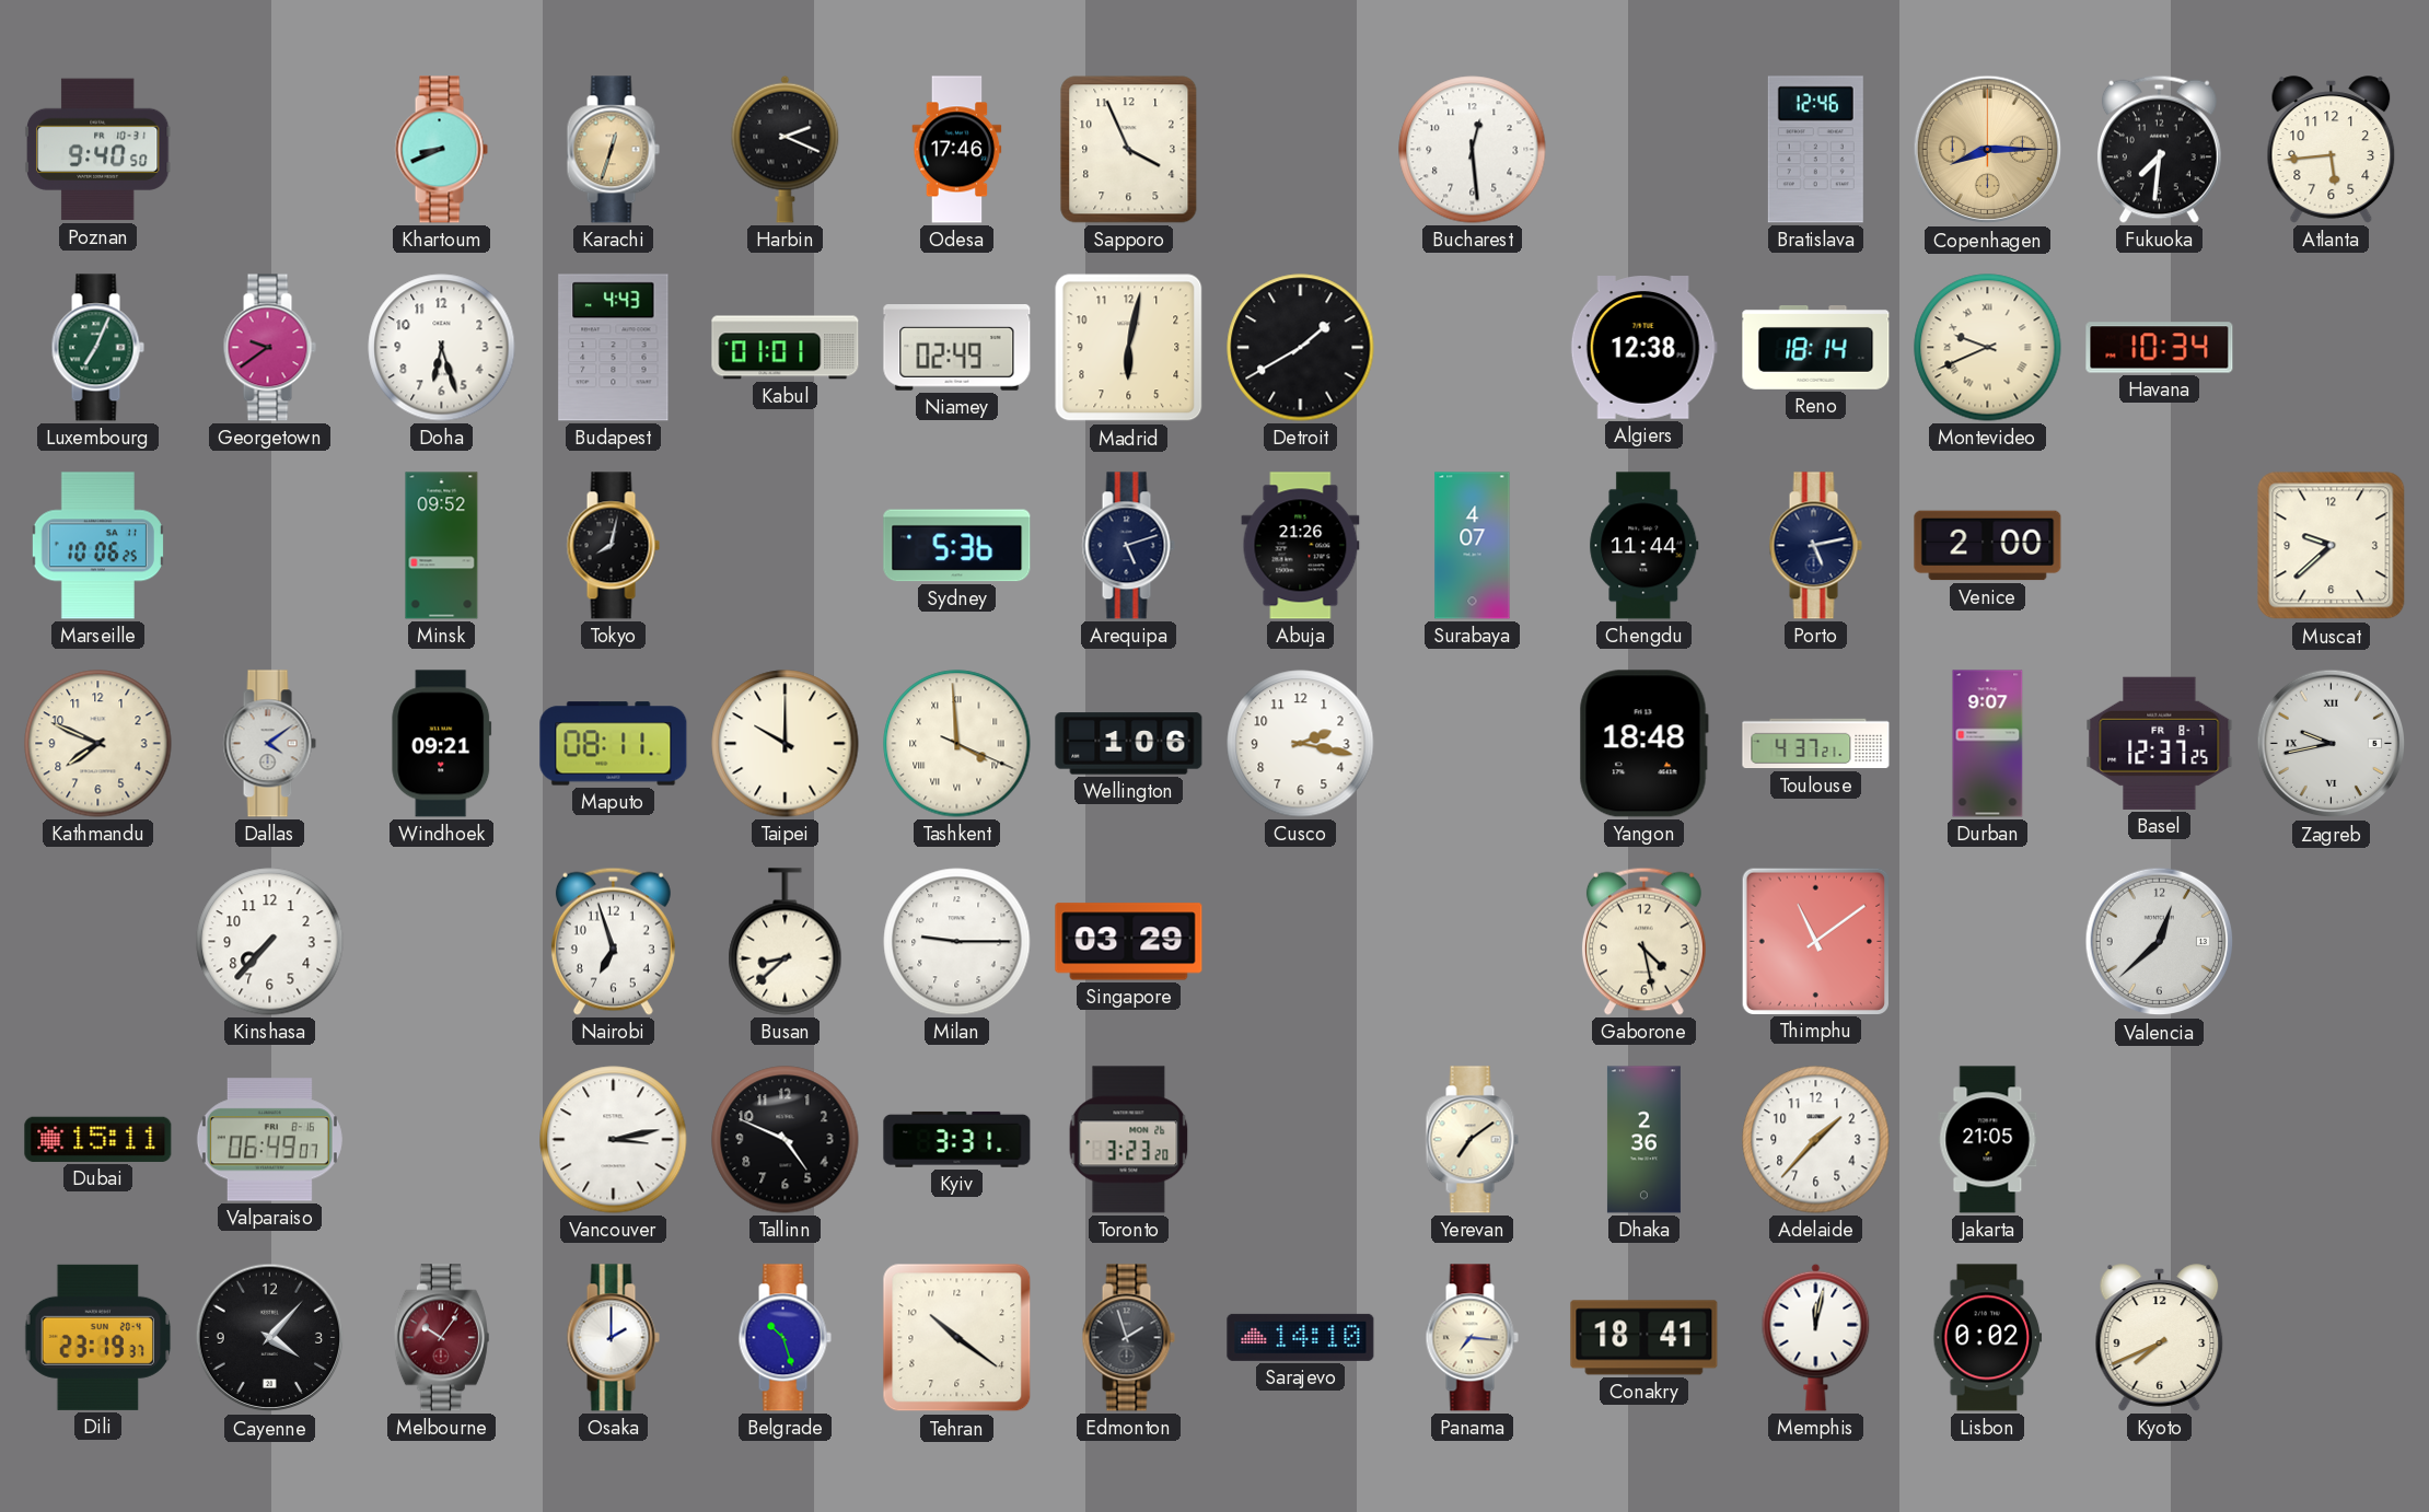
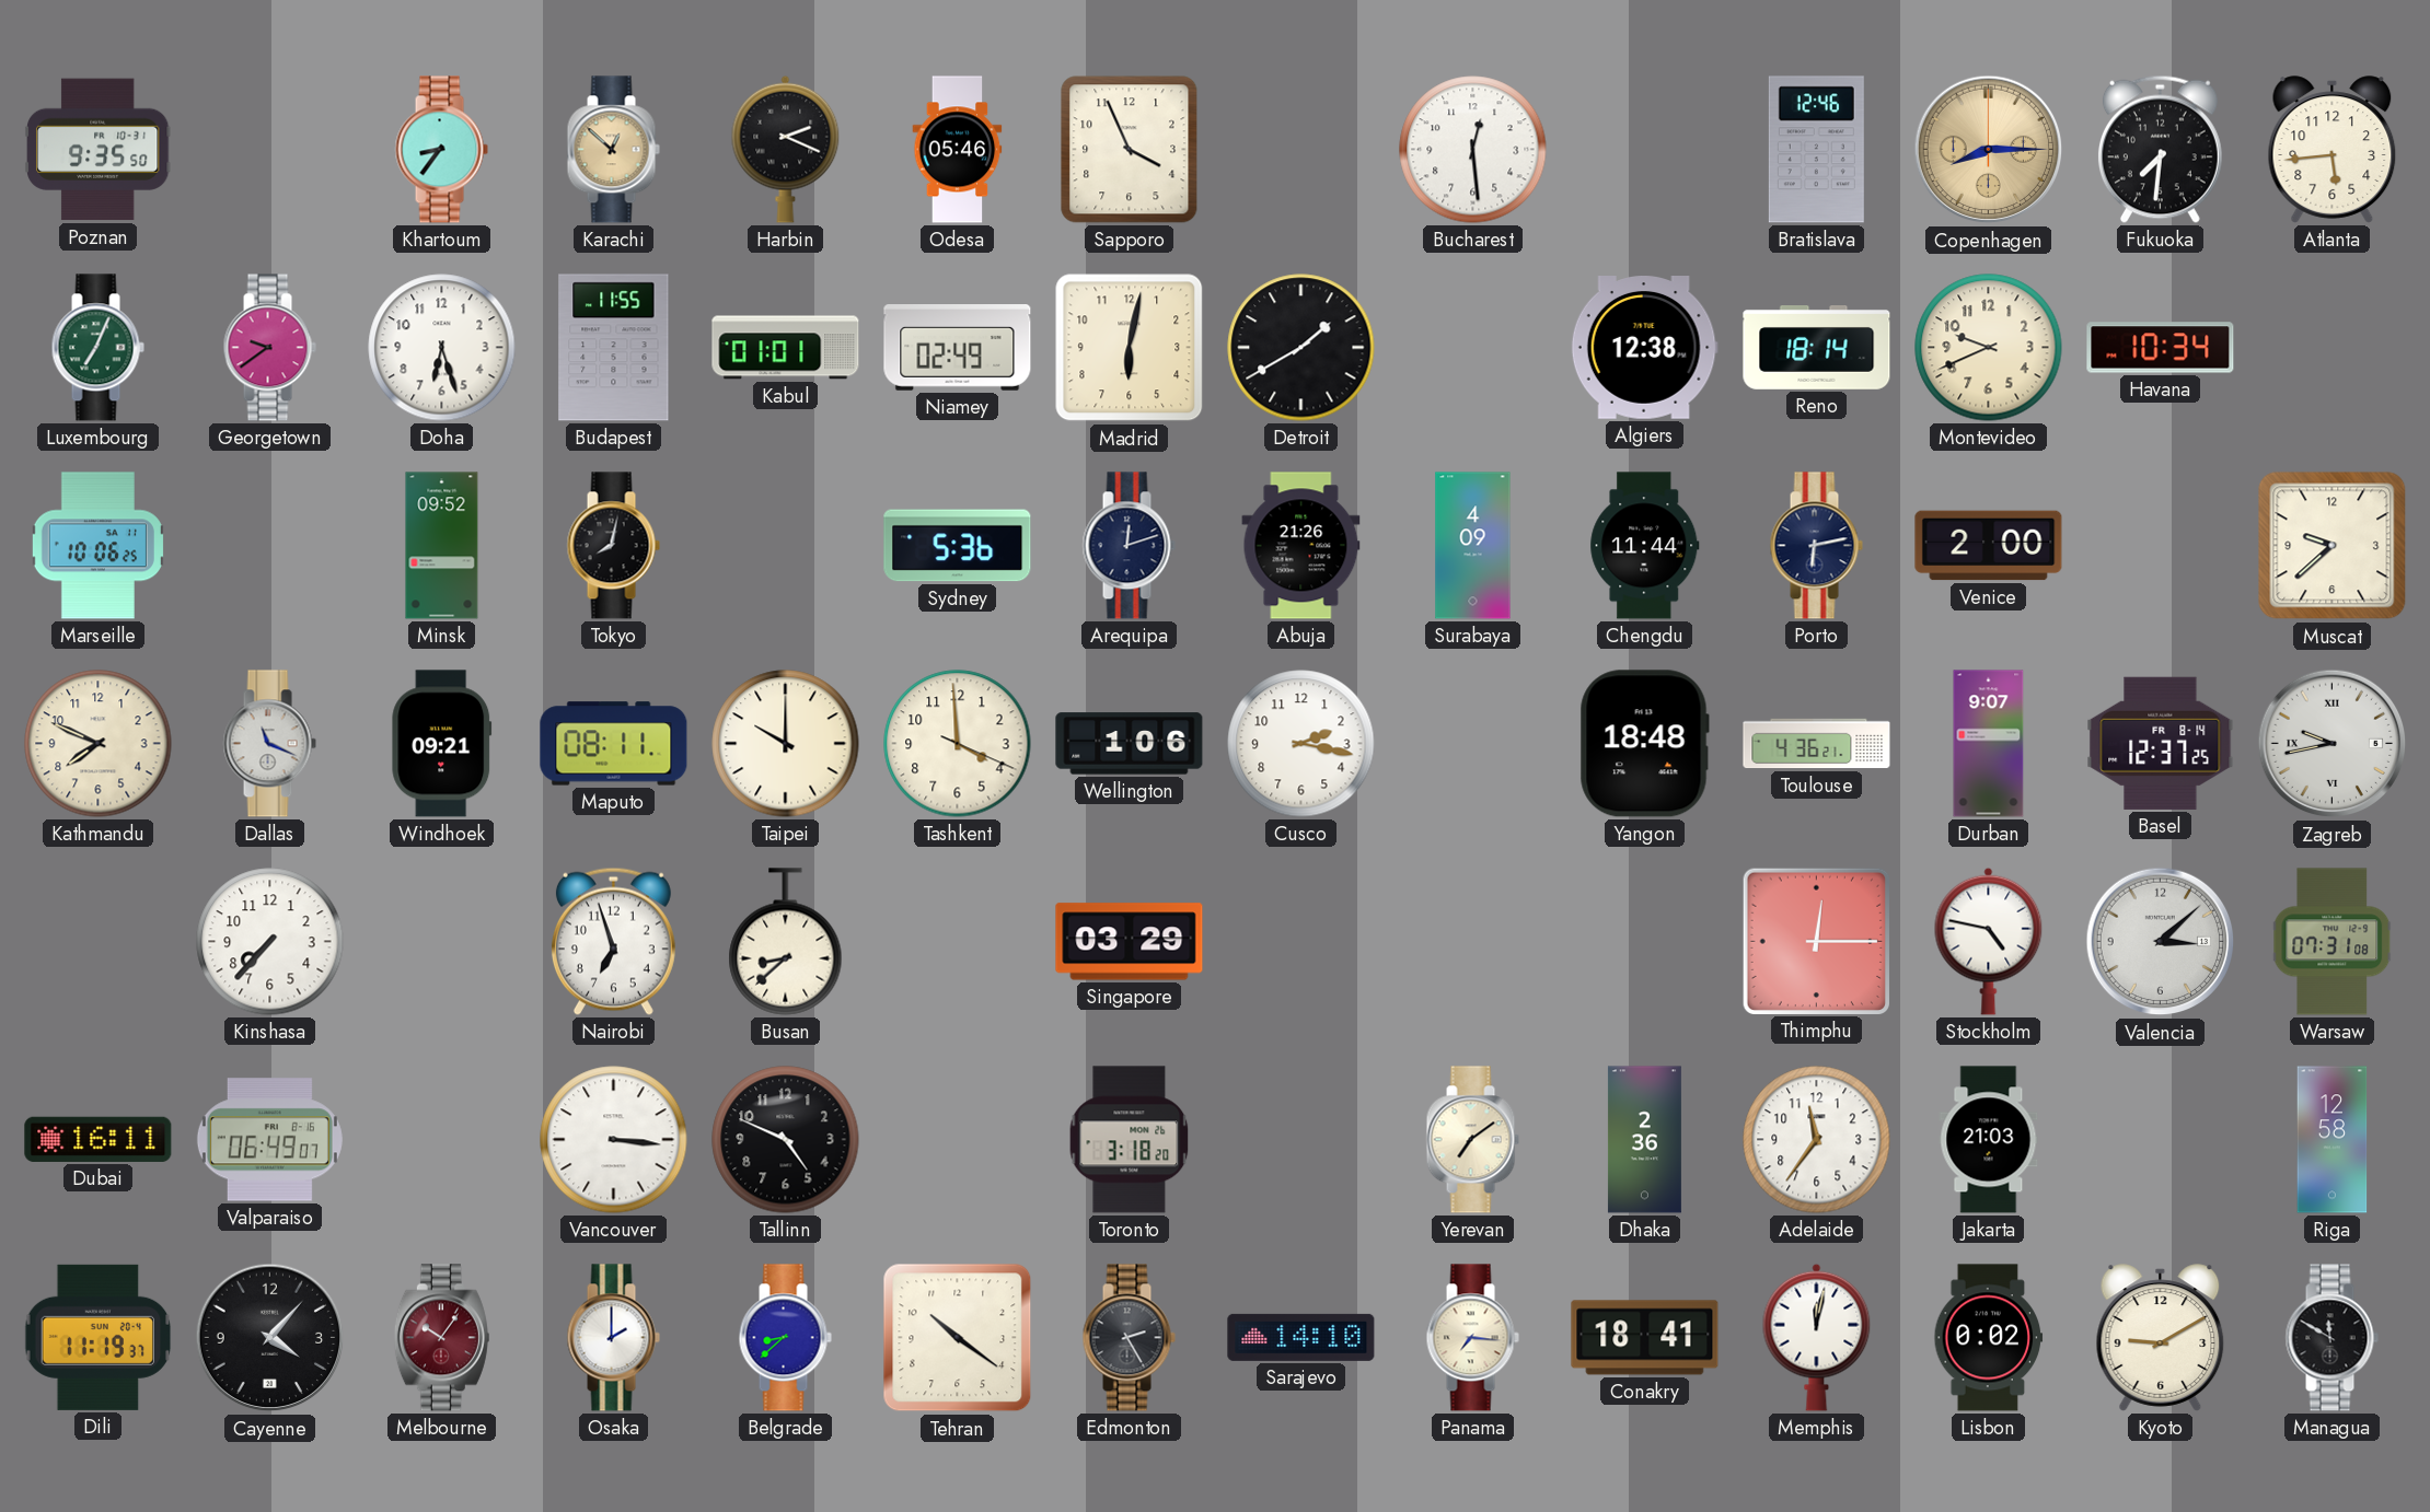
Poznan: 9:40 -> 9:35 (97, 150)
Khartoum: 8:41 -> 8:36 (441, 150)
Karachi: 12:33 -> 12:52 (613, 150)
Odesa: 17:46 -> 05:46 (958, 150)
Budapest: 4:43 -> 11:55 (614, 348)
Montevideo numerals: Roman -> Arabic (1989, 348)
Arequipa: 5:12 -> 12:12 (1129, 546)
Surabaya: 4:07 -> 4:09 (1473, 546)
Porto: 5:13 -> 6:13 (1816, 546)
Dallas: 4:09 -> 11:19 (269, 744)
Tashkent numerals: Roman -> Arabic (958, 744)
Toulouse: 4:37 -> 4:36 (1817, 744)
Basel date: FR 8-7 -> FR 8-14 (2161, 743)
Milan: 9:15 -> none (957, 942)
Gaborone: 4:28 -> none (1643, 941)
Thimphu: 11:09 -> 12:15 (1816, 941)
Stockholm: none -> 4:47 (1989, 941)
Valencia: 12:38 -> 3:08 (2161, 942)
Warsaw: none -> 07:31 (2333, 942)
Dubai: 15:11 -> 16:11 (99, 1139)
Vancouver: 3:13 -> 3:16 (614, 1140)
Kyiv: 3:31 -> none (957, 1139)
Toronto: 3:23 -> 3:18 (1130, 1140)
Adelaide: 1:37 -> 11:36 (1817, 1140)
Jakarta: 21:05 -> 21:03 (1989, 1140)
Riga: none -> 12:58 (2333, 1140)
Dili: 23:19 -> 11:19 (99, 1337)
Belgrade: 10:27 -> 8:38 (785, 1338)
Edmonton: 1:57 -> 2:25 (1129, 1338)
Kyoto: 7:41 -> 9:10 (2161, 1338)
Managua: none -> 11:50 (2331, 1338)
